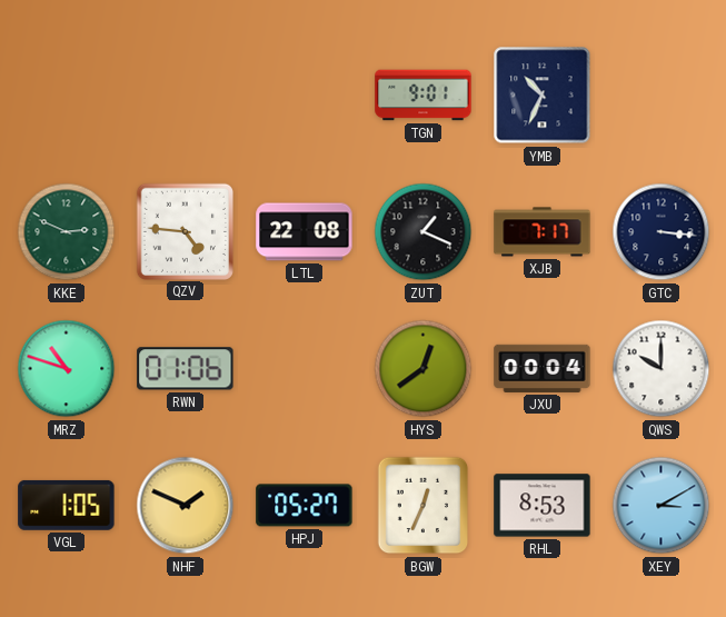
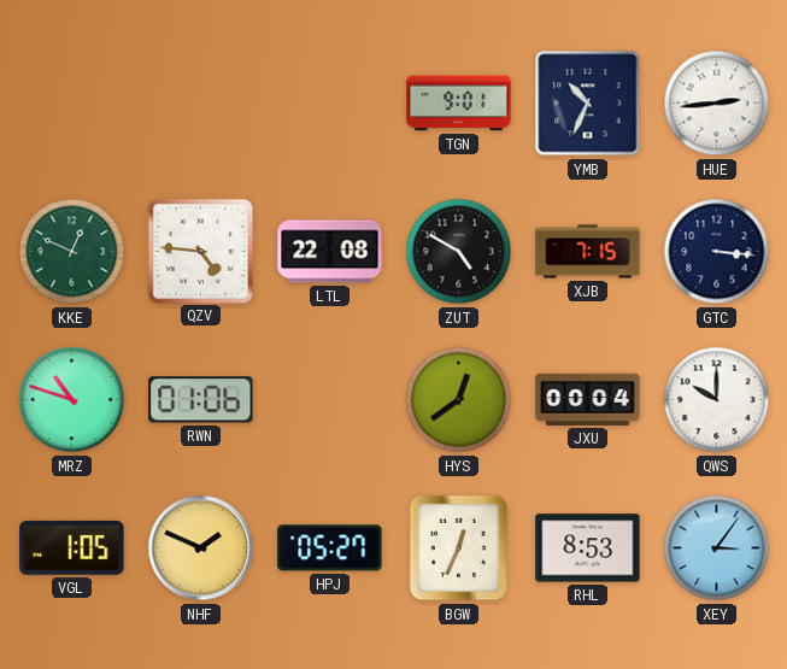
HUE: none -> 2:44 (717, 104)
KKE: 2:49 -> 12:49 (72, 252)
ZUT: 1:19 -> 4:50 (459, 252)
XJB: 7:17 -> 7:15 (588, 252)
XEY: 3:10 -> 3:06 (717, 548)
